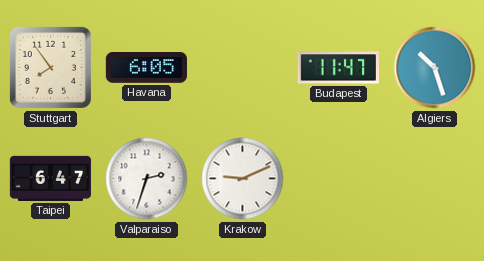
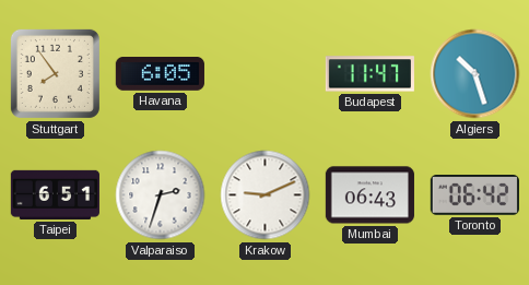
Taipei: 6:47 -> 6:51 (55, 194)
Mumbai: none -> 06:43 (369, 195)
Toronto: none -> 06:42 (474, 195)
